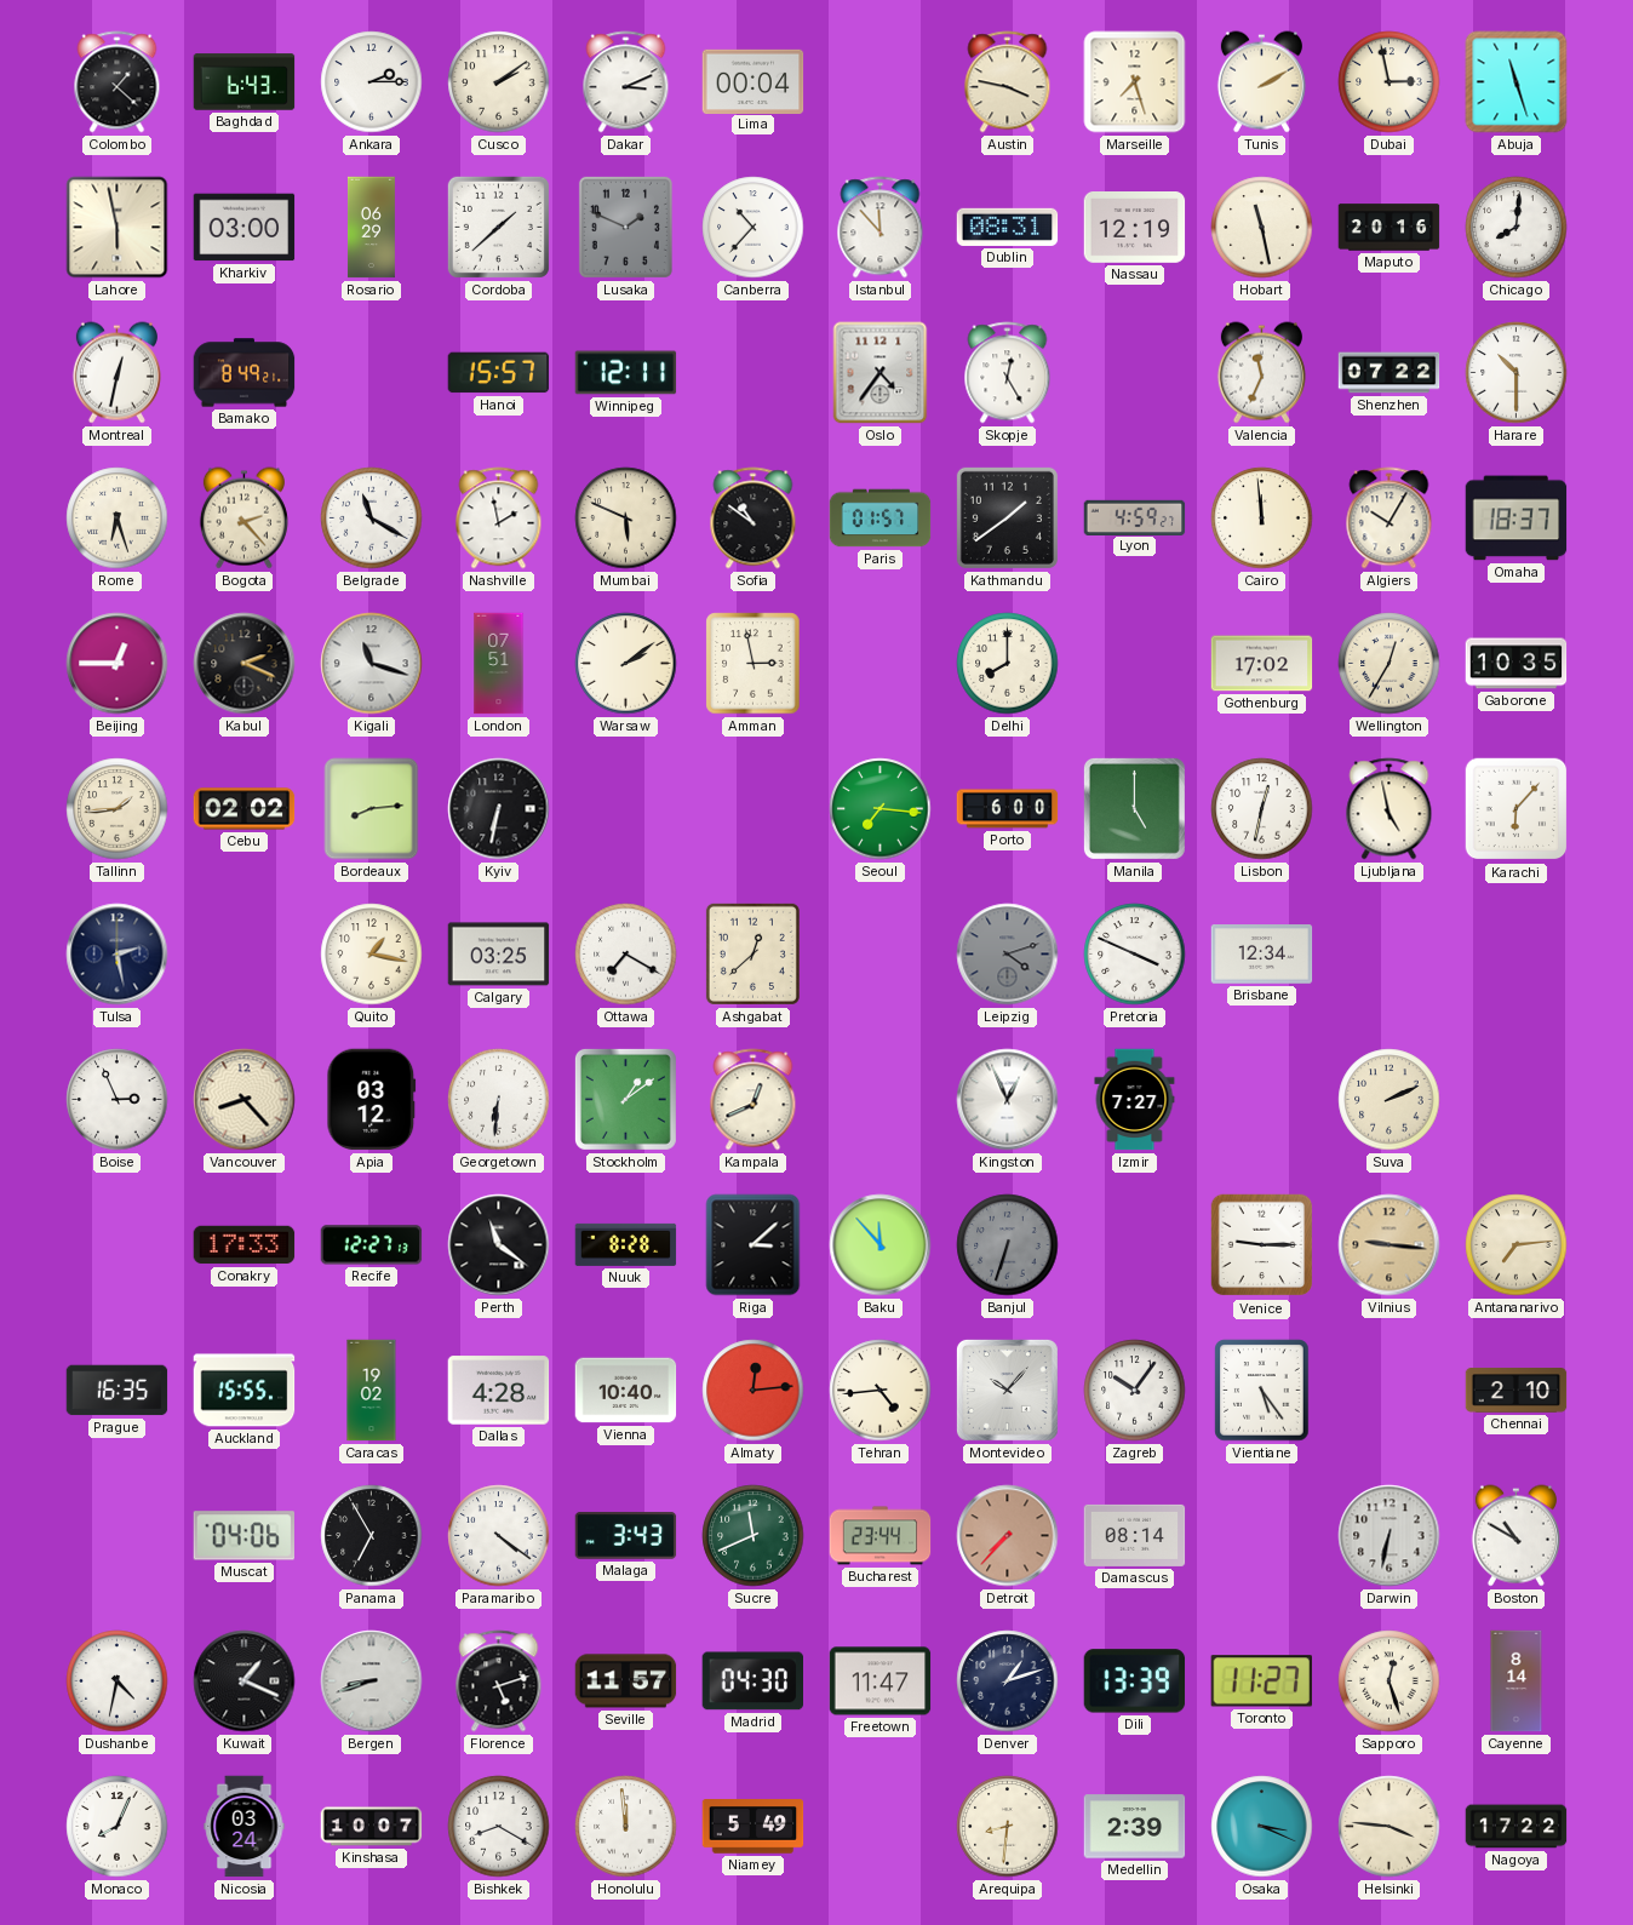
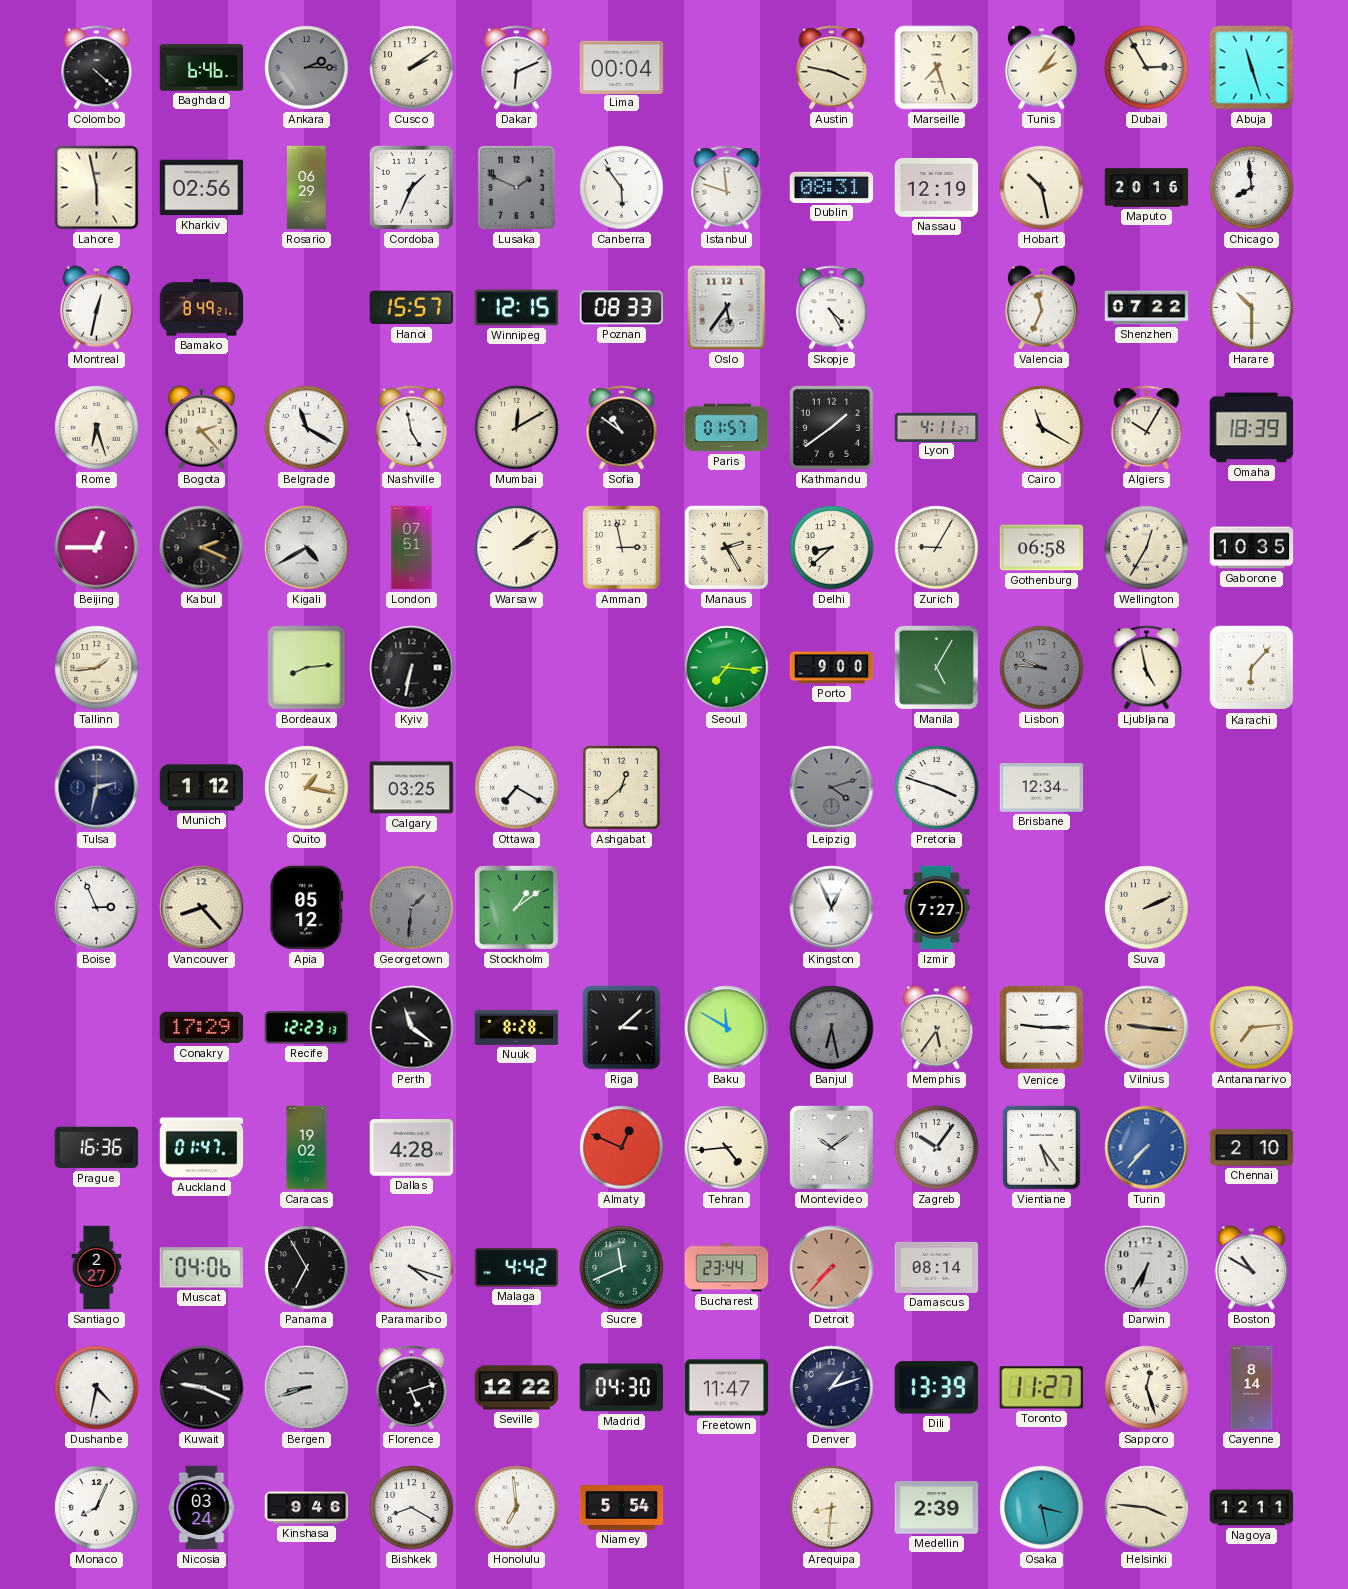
Colombo: 1:22 -> 4:22 (97, 68)
Baghdad: 6:43 -> 6:46 (202, 68)
Ankara dial: white -> grey (307, 68)
Dakar: 3:11 -> 6:11 (517, 68)
Tunis: 2:10 -> 2:06 (1041, 68)
Dubai: 2:58 -> 2:55 (1147, 68)
Kharkiv: 03:00 -> 02:56 (202, 188)
Cordoba: 1:38 -> 1:34 (411, 187)
Canberra: 10:37 -> 5:54 (622, 188)
Istanbul: 11:53 -> 11:48 (727, 188)
Hobart: 11:28 -> 10:28 (1042, 188)
Chicago: 8:01 -> 7:59 (1252, 188)
Winnipeg: 12:11 -> 12:15 (517, 308)
Poznan: none -> 08:33 (622, 308)
Oslo: 4:36 -> 5:36 (727, 308)
Skopje: 12:25 -> 4:25 (832, 308)
Nashville: 1:58 -> 4:58 (412, 428)
Mumbai: 5:49 -> 12:10 (517, 428)
Lyon: 4:59 -> 4:11 (937, 427)
Cairo: 11:59 -> 11:20 (1042, 428)
Omaha: 18:37 -> 18:39 (1252, 428)
Kigali: 11:18 -> 4:40 (307, 548)
Manaus: none -> 2:25 (726, 547)
Delhi: 8:00 -> 8:38 (832, 548)
Zurich: none -> 9:05 (937, 548)
Gothenburg: 17:02 -> 06:58 (1042, 548)
Cebu: 02:02 -> none (245, 809)
Porto: 6:00 -> 9:00 (832, 668)
Manila: 5:00 -> 5:05 (936, 667)
Lisbon: 12:32 -> 9:46 (1042, 668)
Lisbon dial: white -> grey (1042, 668)
Tulsa: 2:28 -> 2:32 (97, 788)
Munich: none -> 1:12 (202, 788)
Pretoria: 3:49 -> 3:48 (937, 788)
Apia: 03:12 -> 05:12 (307, 908)
Georgetown: 6:31 -> 1:31 (412, 908)
Georgetown dial: white -> grey (412, 908)
Kampala: 12:41 -> none (754, 1100)
Conakry: 17:33 -> 17:29 (202, 1028)
Recife: 12:27 -> 12:23 (307, 1028)
Baku: 11:53 -> 11:50 (727, 1028)
Banjul: 6:33 -> 6:28 (832, 1028)
Memphis: none -> 5:36 (936, 1028)
Prague: 16:35 -> 16:36 (97, 1148)
Auckland: 15:55 -> 01:47 (202, 1148)
Vienna: 10:40 -> none (626, 1391)
Almaty: 12:14 -> 12:49 (622, 1148)
Montevideo: 10:07 -> 10:09 (831, 1147)
Turin: none -> 7:37 (1147, 1148)
Santiago: none -> 2:27 (97, 1268)
Paramaribo: 4:21 -> 4:18 (412, 1268)
Malaga: 3:43 -> 4:42 (517, 1268)
Darwin: 6:32 -> 6:35 (1147, 1268)
Kuwait: 1:19 -> 9:19 (202, 1388)
Seville: 11:57 -> 12:22 (517, 1388)
Kinshasa: 10:07 -> 9:46 (307, 1508)
Honolulu: 11:59 -> 6:59 (517, 1508)
Niamey: 5:49 -> 5:54 (622, 1508)
Osaka: 3:19 -> 3:28 (1042, 1508)
Nagoya: 17:22 -> 12:11 (1252, 1508)
